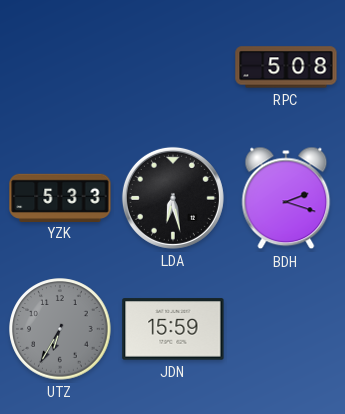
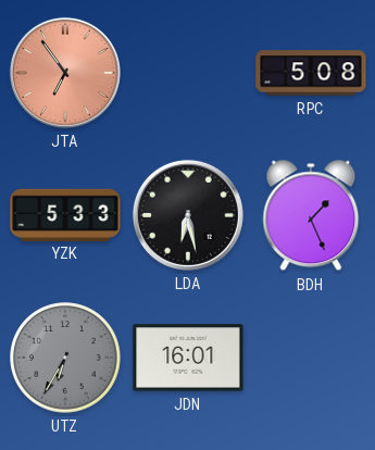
JTA: none -> 6:54 (65, 73)
BDH: 2:18 -> 1:26 (311, 215)
JDN: 15:59 -> 16:01 (188, 358)
